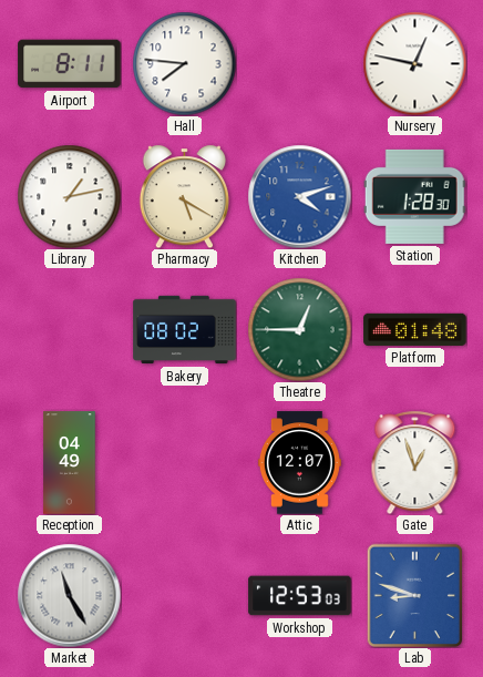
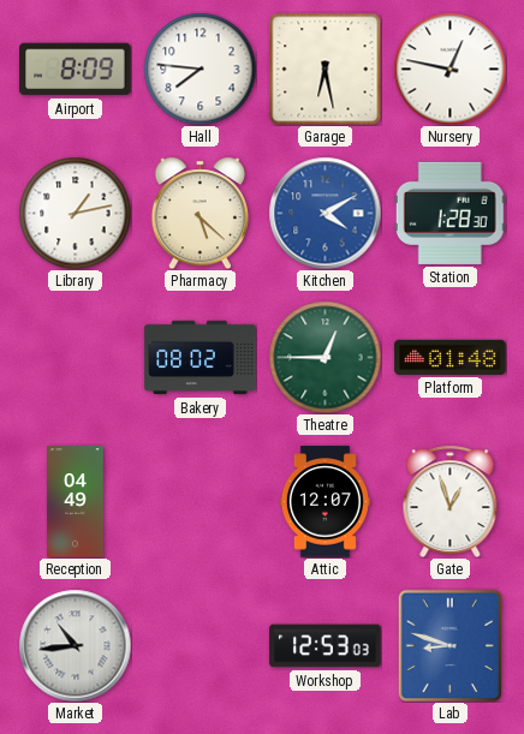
Airport: 8:11 -> 8:09 (76, 70)
Garage: none -> 6:28 (324, 68)
Pharmacy: 5:20 -> 5:22 (200, 213)
Kitchen: 4:12 -> 4:10 (324, 213)
Market: 11:25 -> 10:44 (75, 645)
